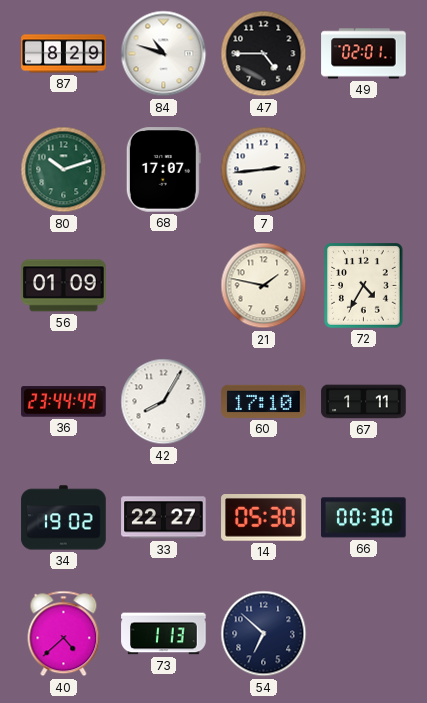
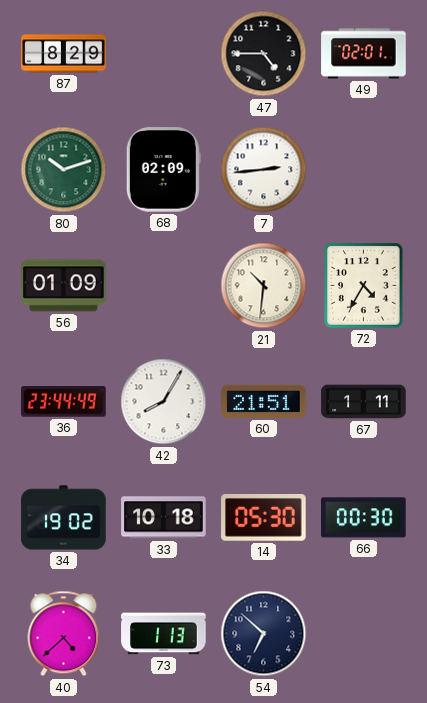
84: 10:48 -> none (164, 54)
68: 17:07 -> 02:09 (163, 170)
21: 1:47 -> 10:31 (264, 286)
60: 17:10 -> 21:51 (264, 401)
33: 22:27 -> 10:18 (164, 518)
